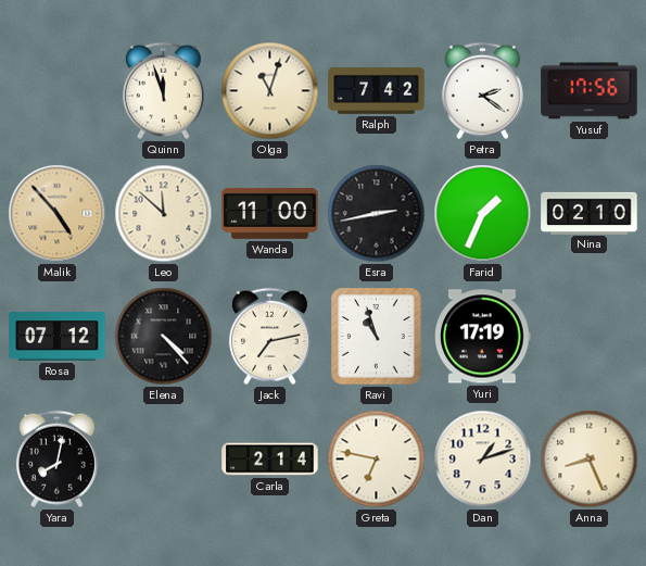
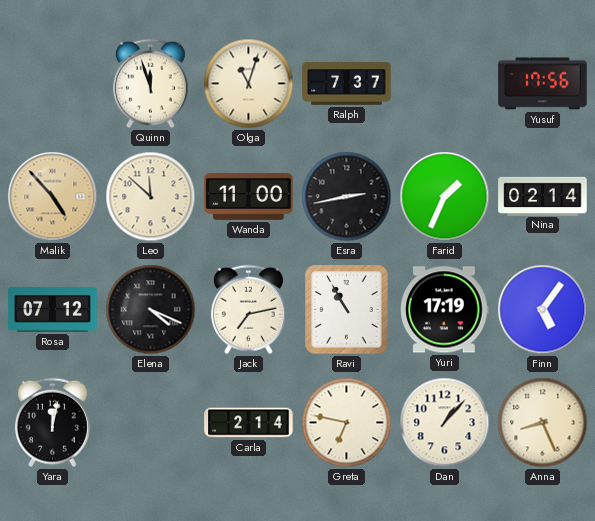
Ralph: 7:42 -> 7:37 (347, 83)
Petra: 2:21 -> none (482, 91)
Nina: 02:10 -> 02:14 (543, 196)
Elena: 4:23 -> 4:19 (151, 310)
Ravi: 10:57 -> 10:55 (347, 310)
Finn: none -> 5:06 (543, 310)
Yara: 8:02 -> 12:02 (52, 423)
Dan: 1:12 -> 1:07 (445, 423)
